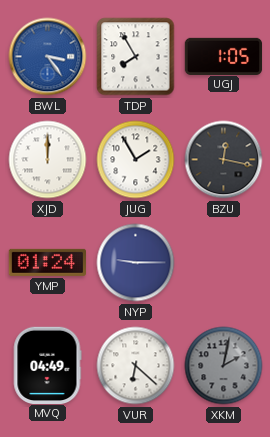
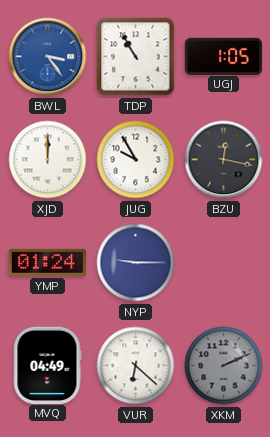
TDP: 7:55 -> 10:55 (136, 57)
JUG: 1:55 -> 9:55 (136, 160)
XKM: 2:02 -> 2:11 (224, 366)
